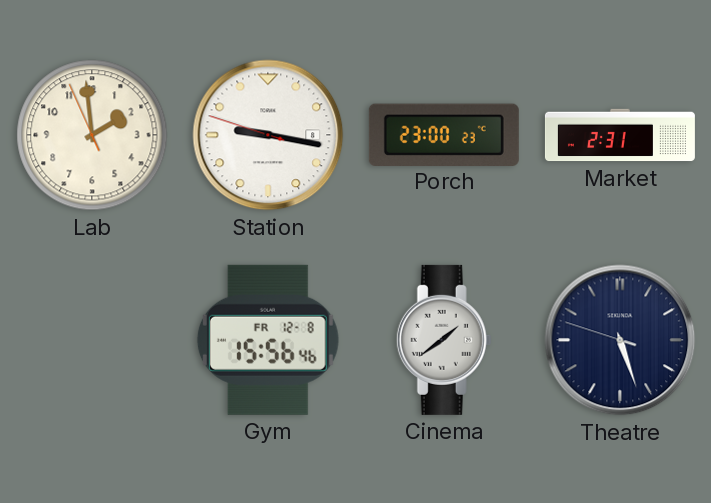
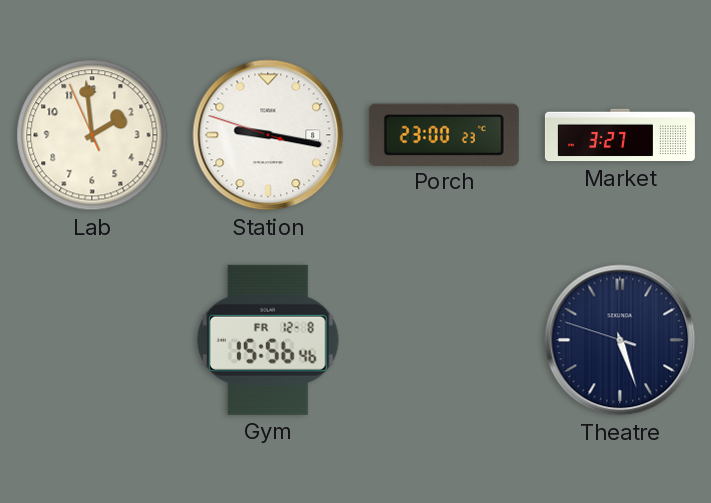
Market: 2:31 -> 3:27 (620, 135)
Cinema: 1:39 -> none (444, 340)
